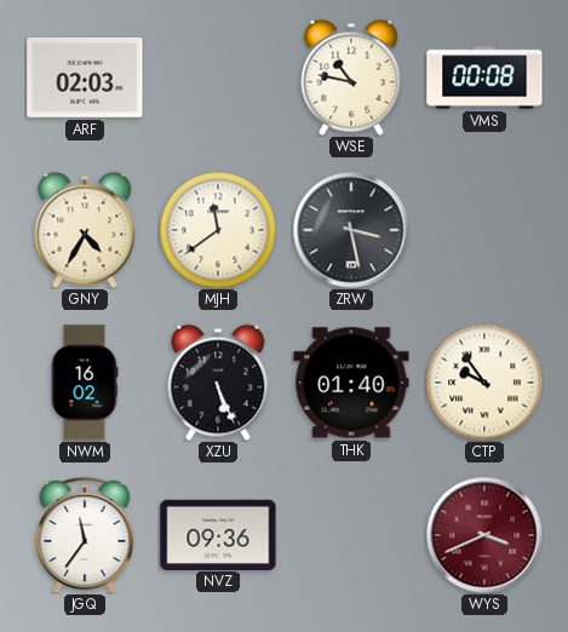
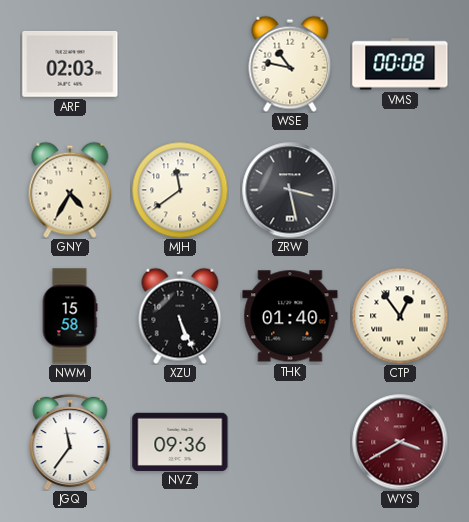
NWM: 16:02 -> 15:58 (70, 316)
CTP: 9:54 -> 12:54 (400, 316)
WYS: 3:41 -> 3:40 (400, 442)
